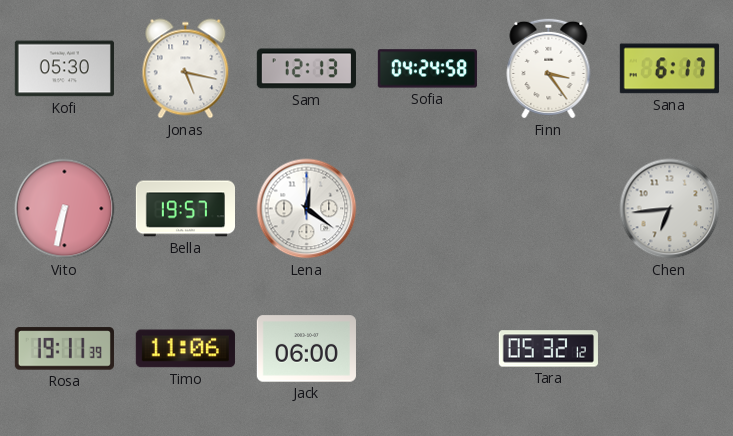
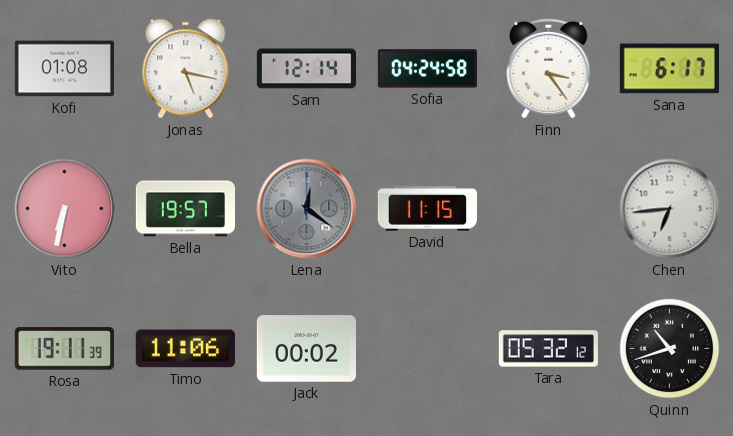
Kofi: 05:30 -> 01:08 (64, 69)
Sam: 12:13 -> 12:14 (306, 69)
Lena dial: white -> grey (307, 209)
David: none -> 11:15 (427, 209)
Jack: 06:00 -> 00:02 (306, 349)
Quinn: none -> 10:42 (670, 349)
